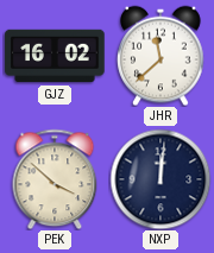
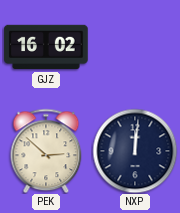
JHR: 11:38 -> none (160, 56)
PEK: 3:52 -> 2:52 (46, 151)
